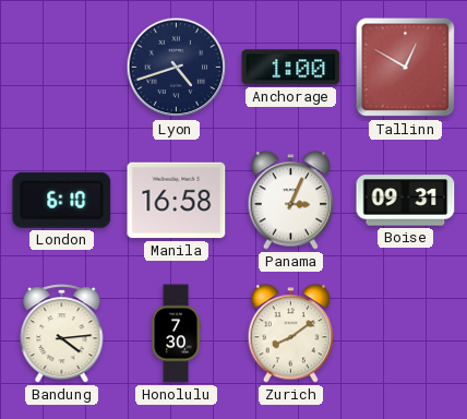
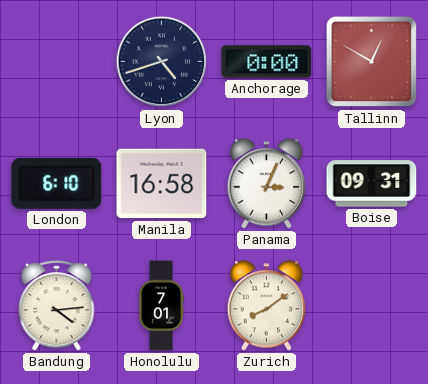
Anchorage: 1:00 -> 0:00 (267, 62)
Honolulu: 7:30 -> 7:01 (161, 306)
